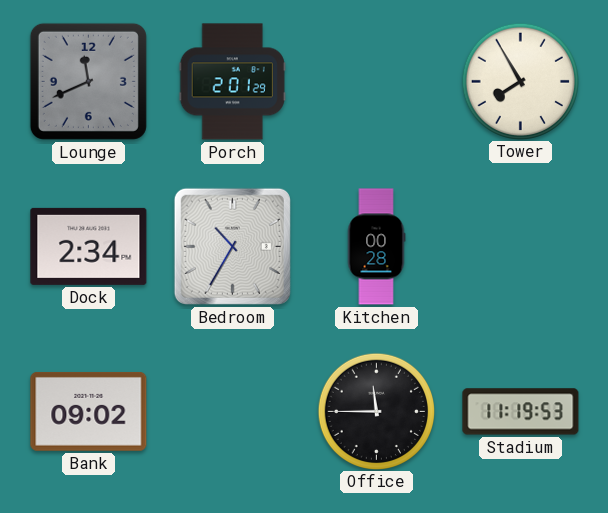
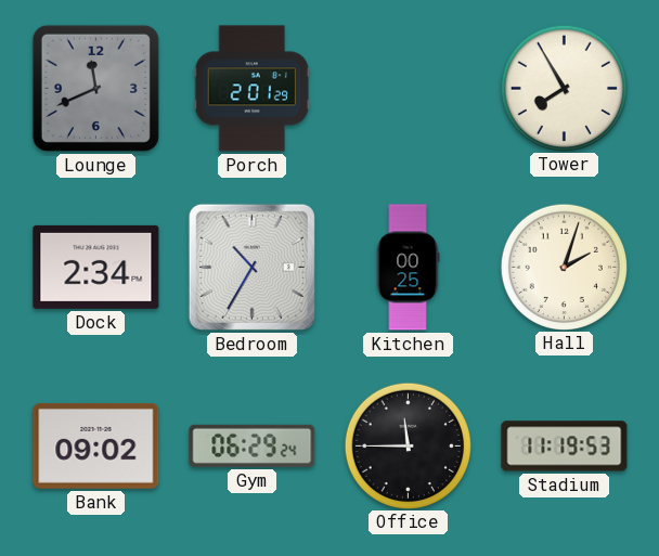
Kitchen: 00:28 -> 00:25 (408, 268)
Hall: none -> 2:03 (564, 267)
Gym: none -> 06:29 (253, 445)
